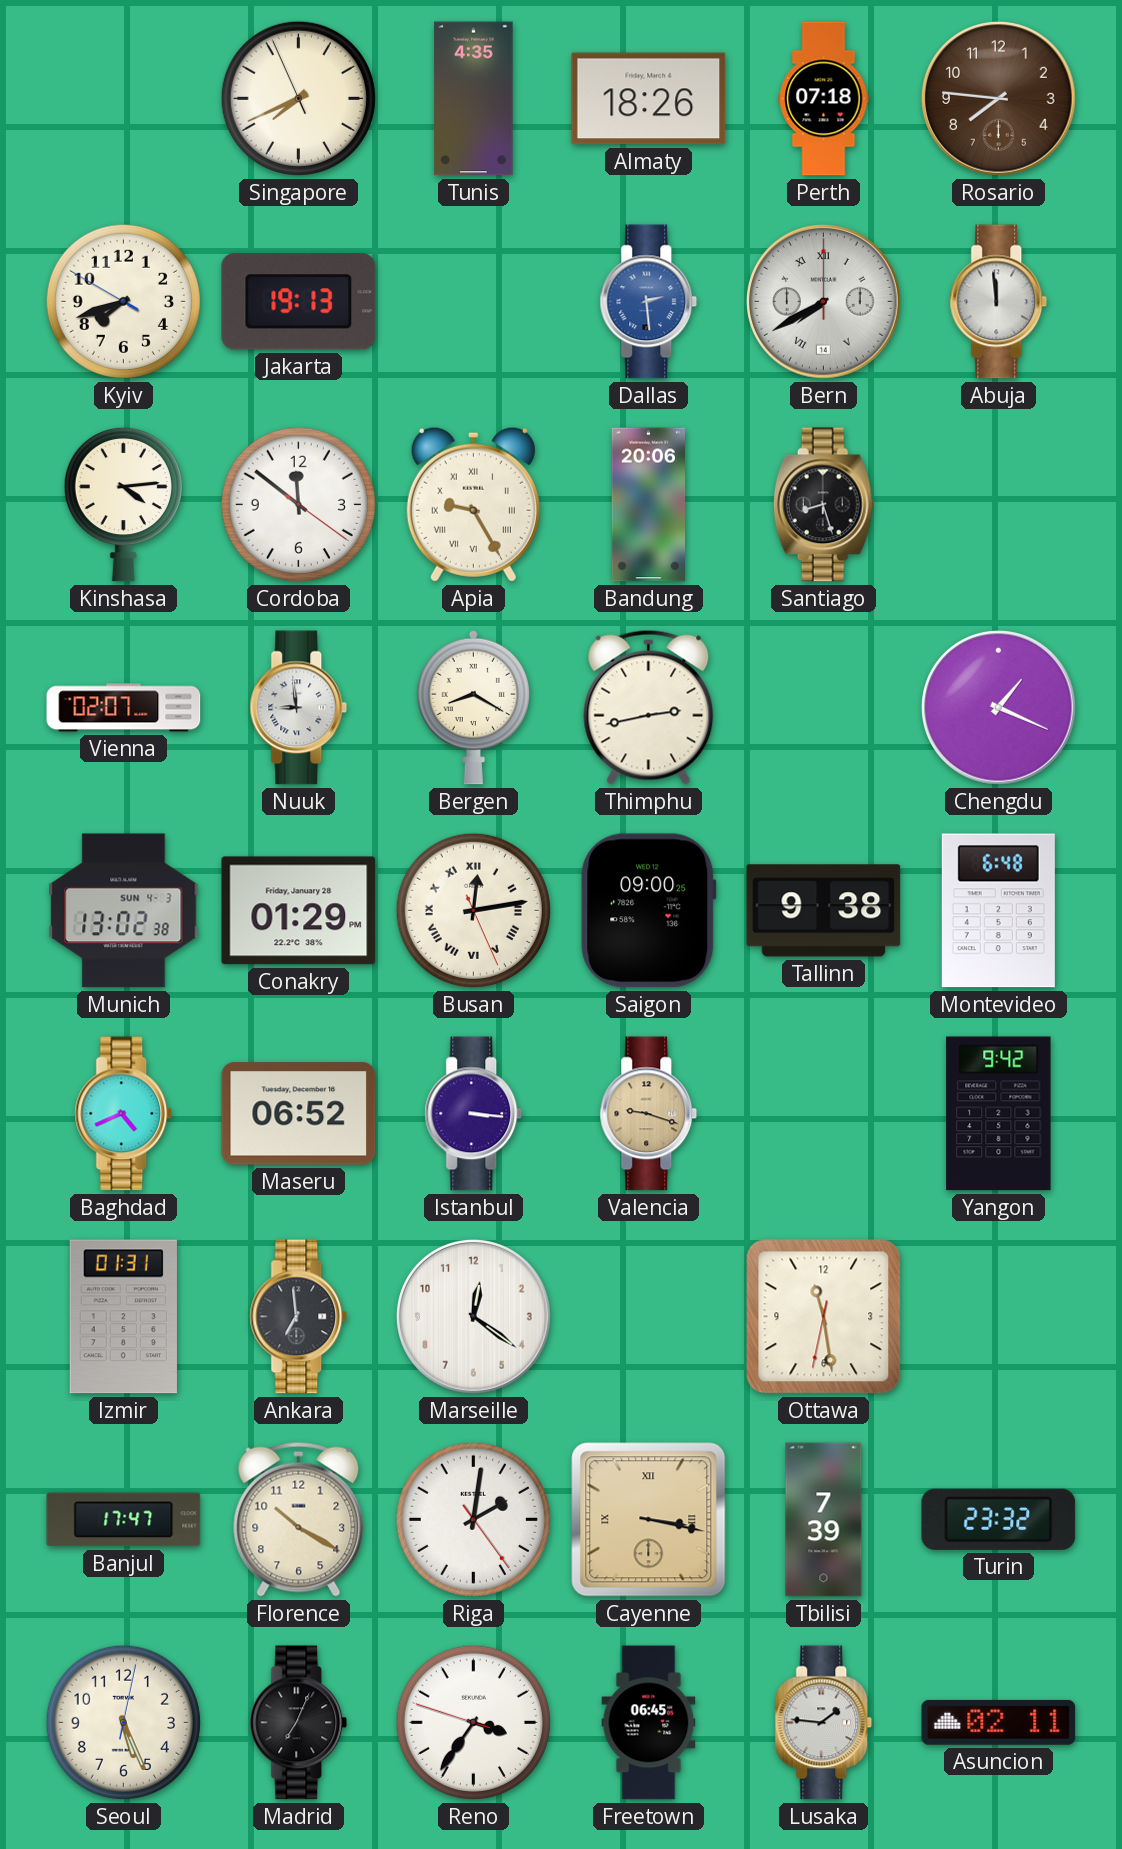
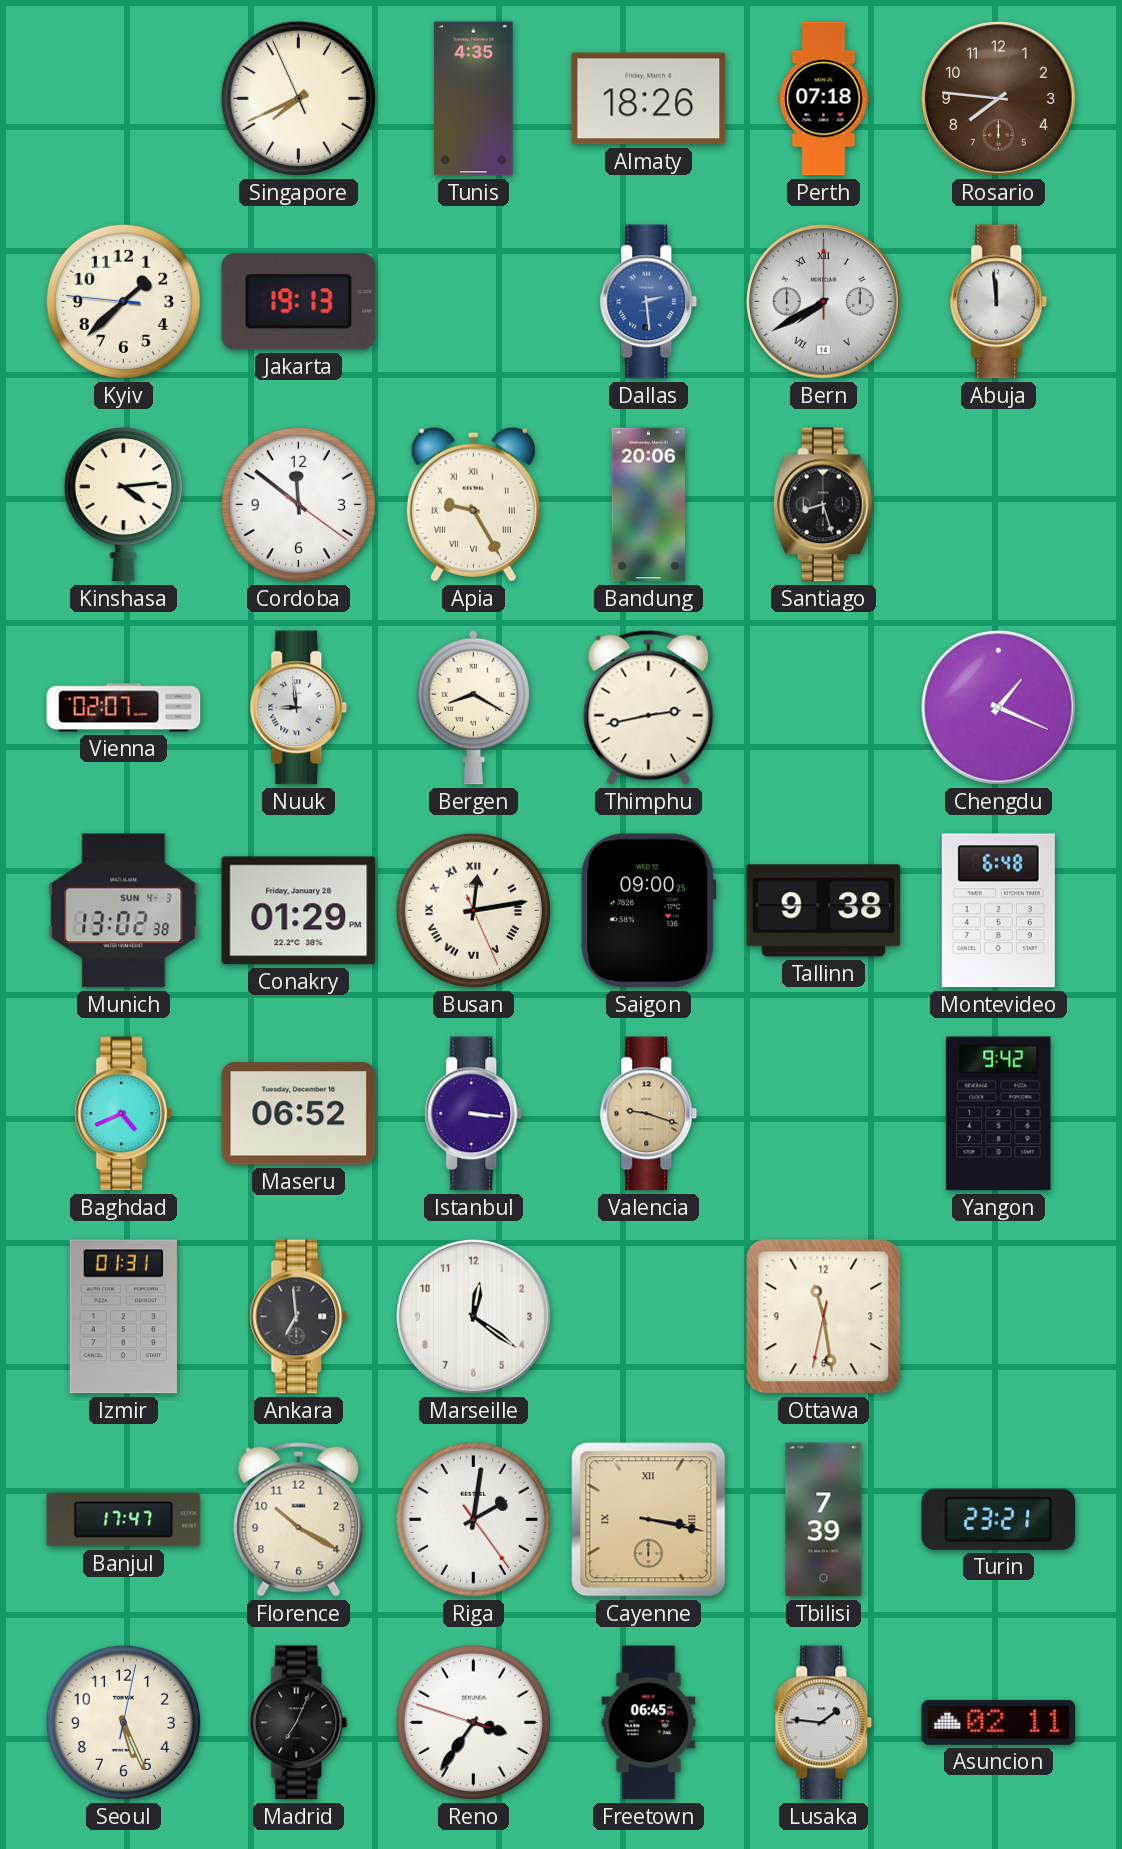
Kyiv: 7:41 -> 1:37 (123, 301)
Turin: 23:32 -> 23:21 (999, 1519)
